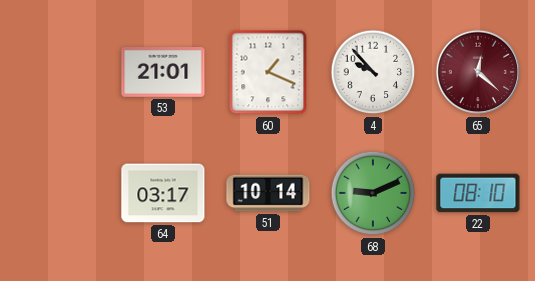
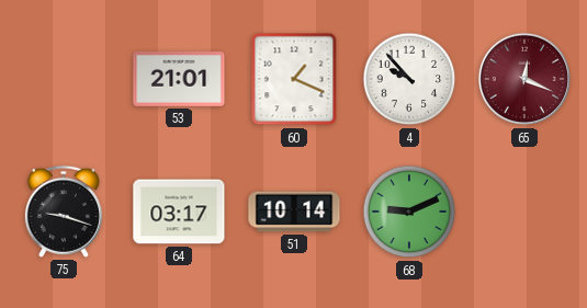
65: 12:22 -> 12:19 (523, 79)
75: none -> 9:18 (64, 212)
22: 08:10 -> none (478, 193)
